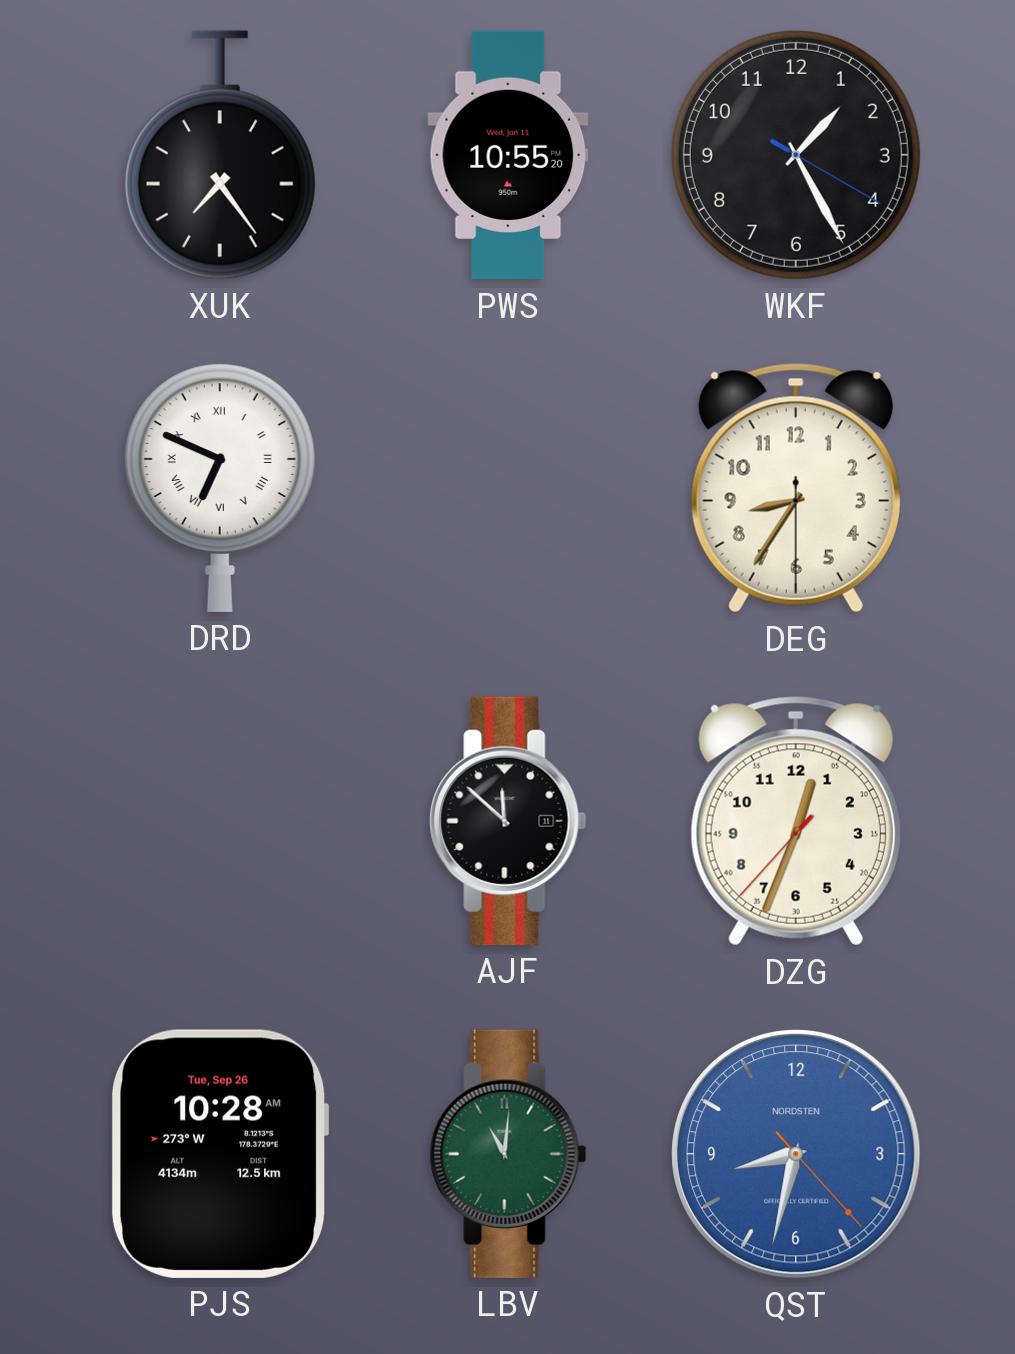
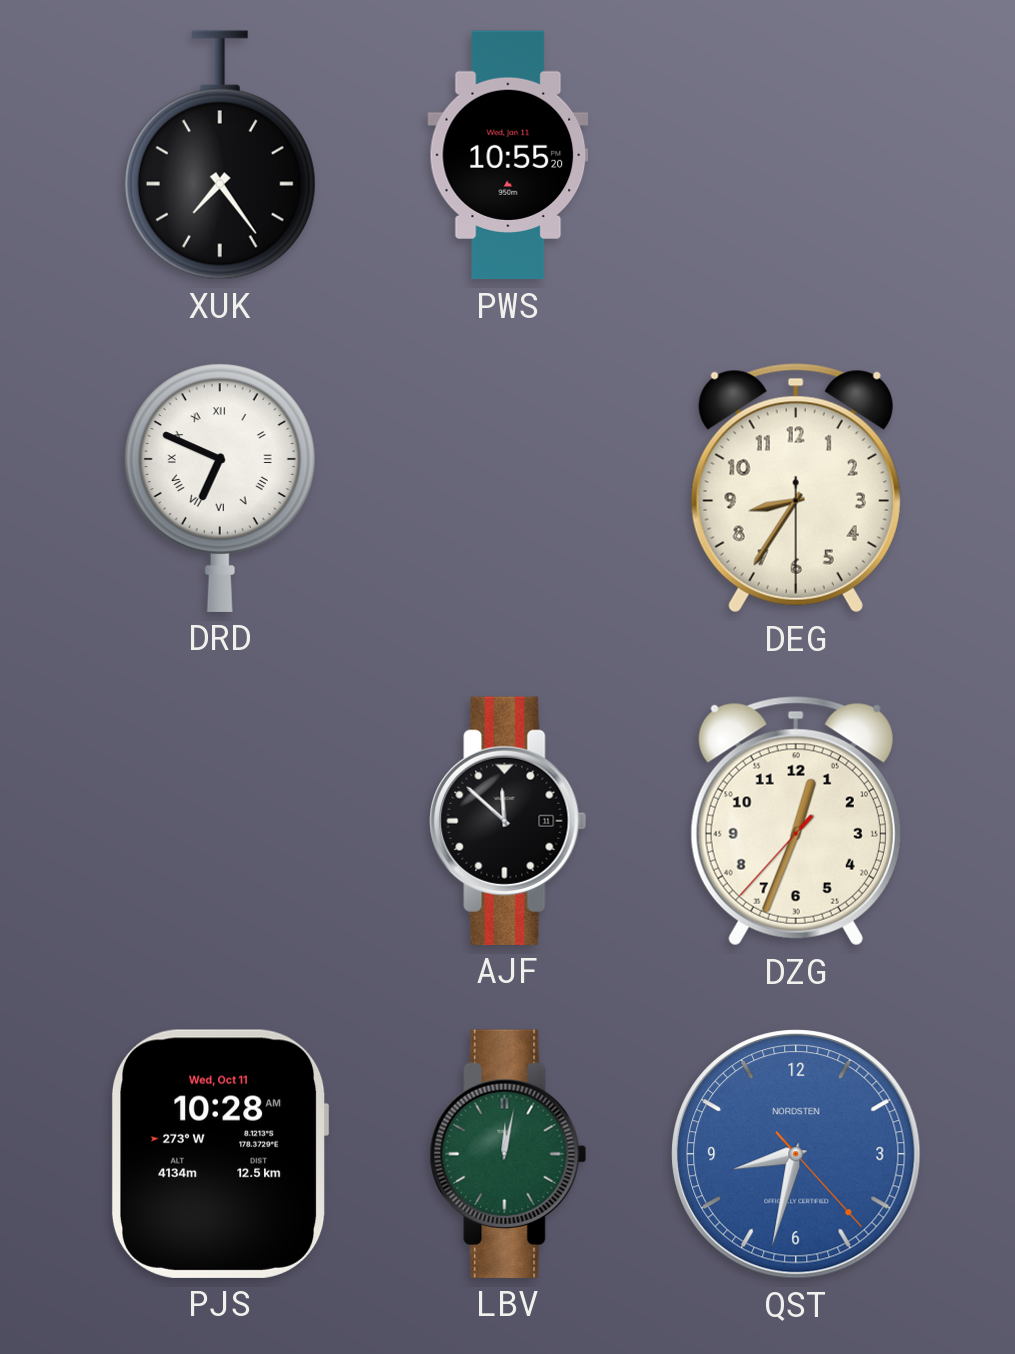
WKF: 1:25 -> none (796, 155)
PJS date: Tue, Sep 26 -> Wed, Oct 11 (220, 1154)
LBV: 11:01 -> 12:02 (508, 1154)
